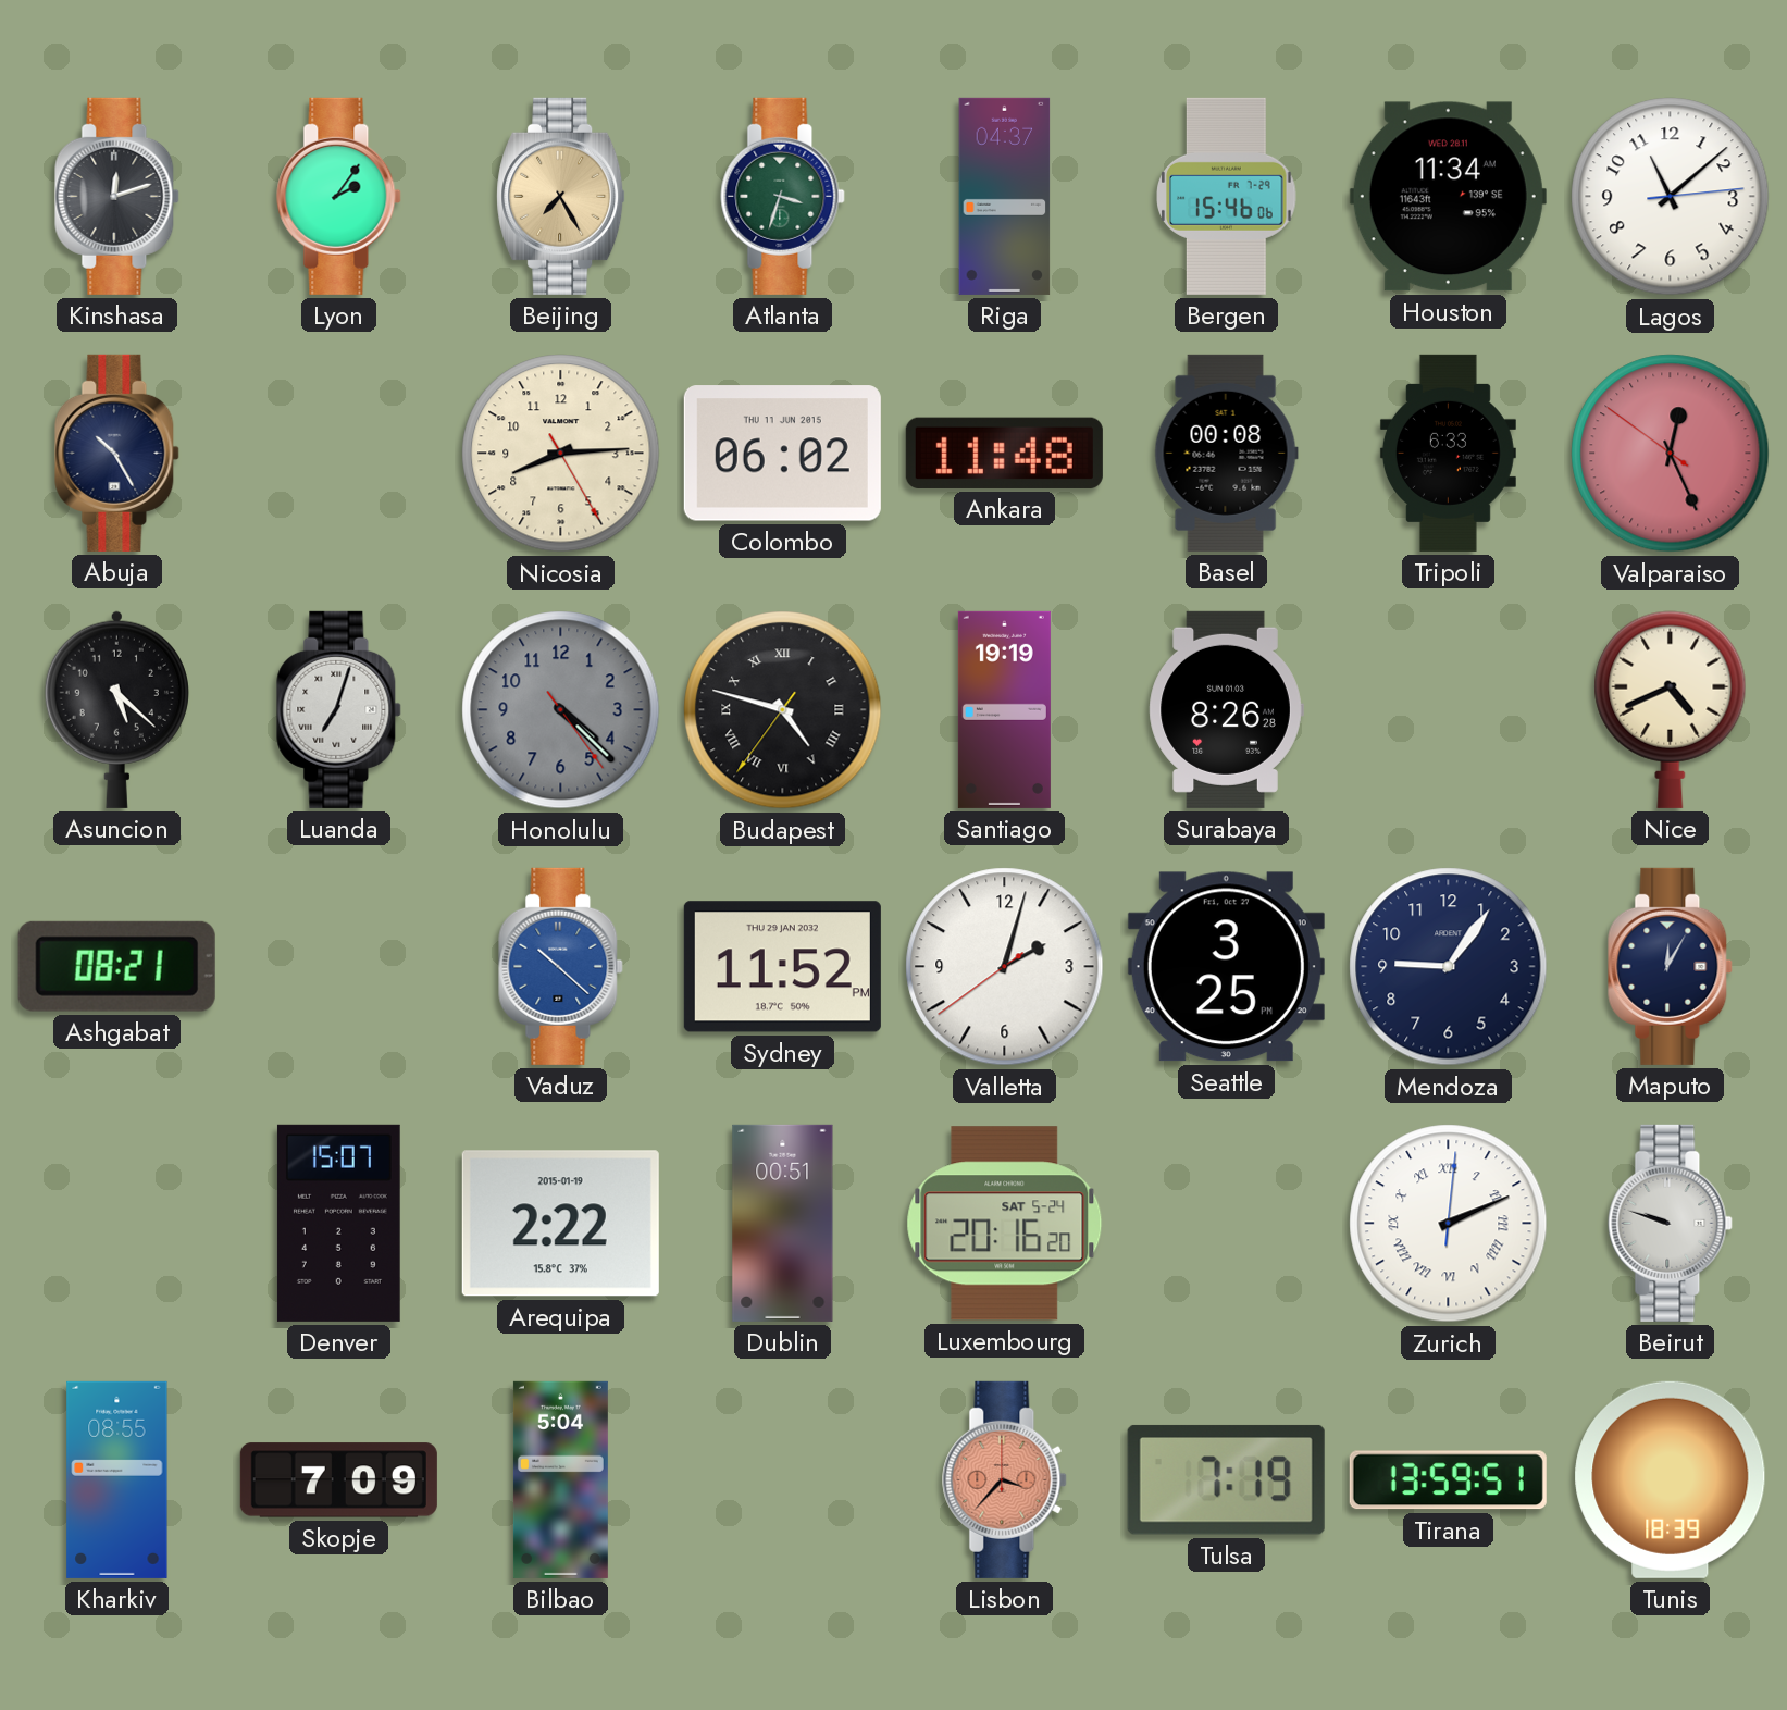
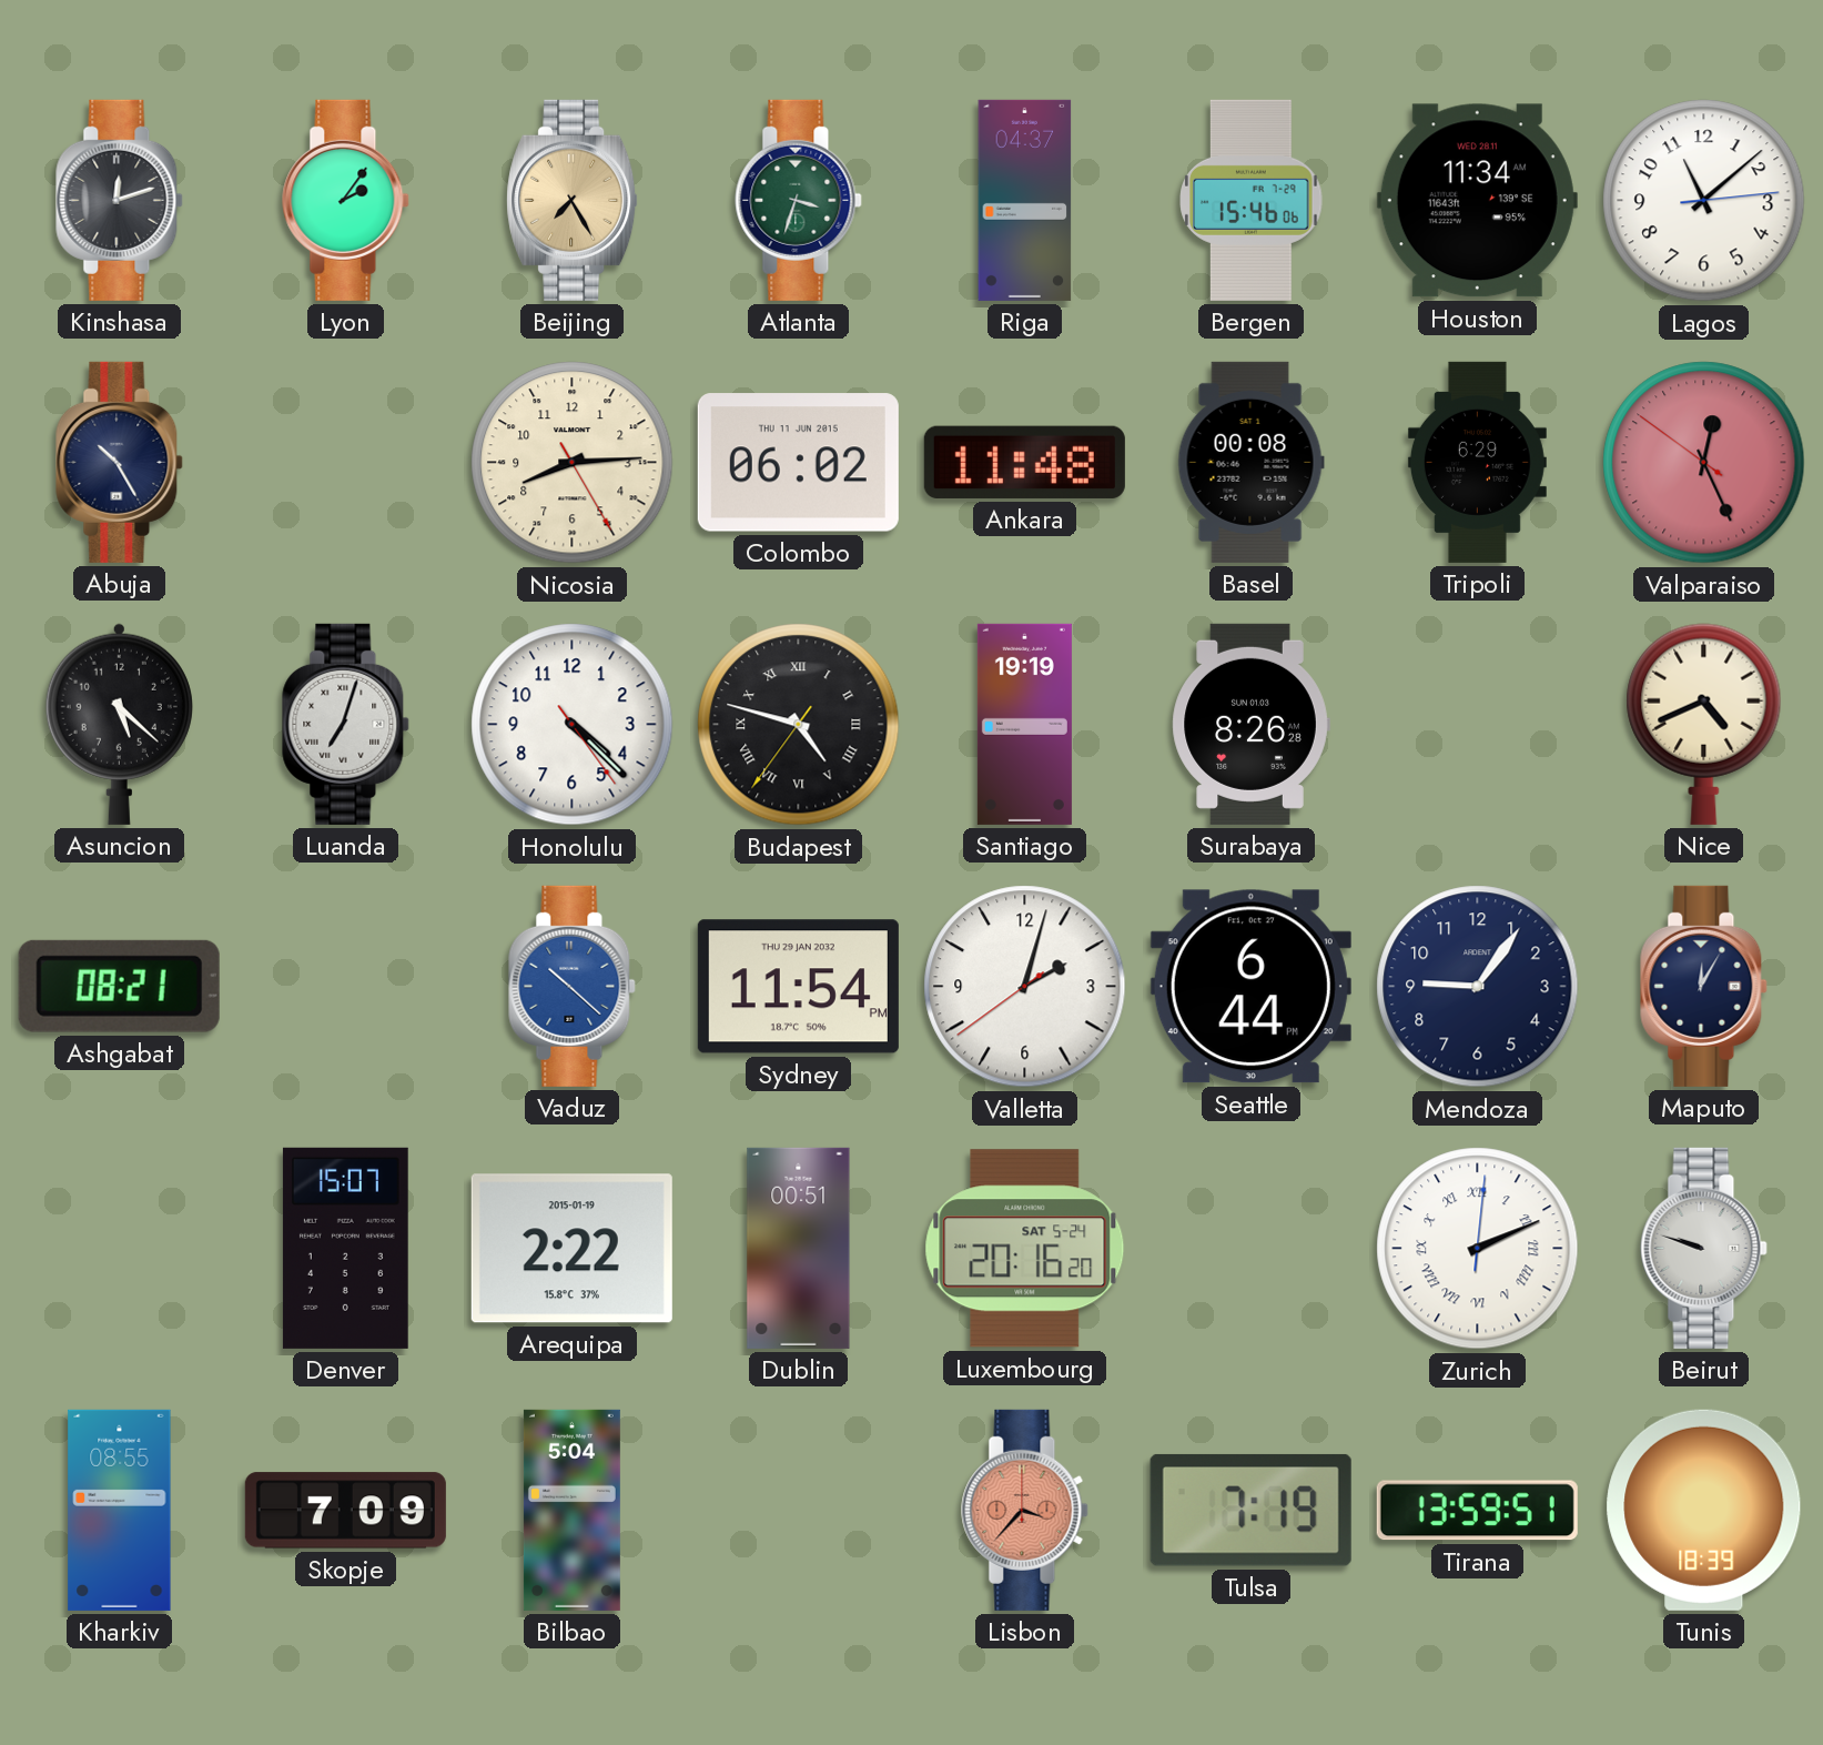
Tripoli: 6:33 -> 6:29 (1477, 462)
Honolulu dial: grey -> white (573, 725)
Sydney: 11:52 -> 11:54 (798, 987)
Seattle: 3:25 -> 6:44 (1250, 987)
